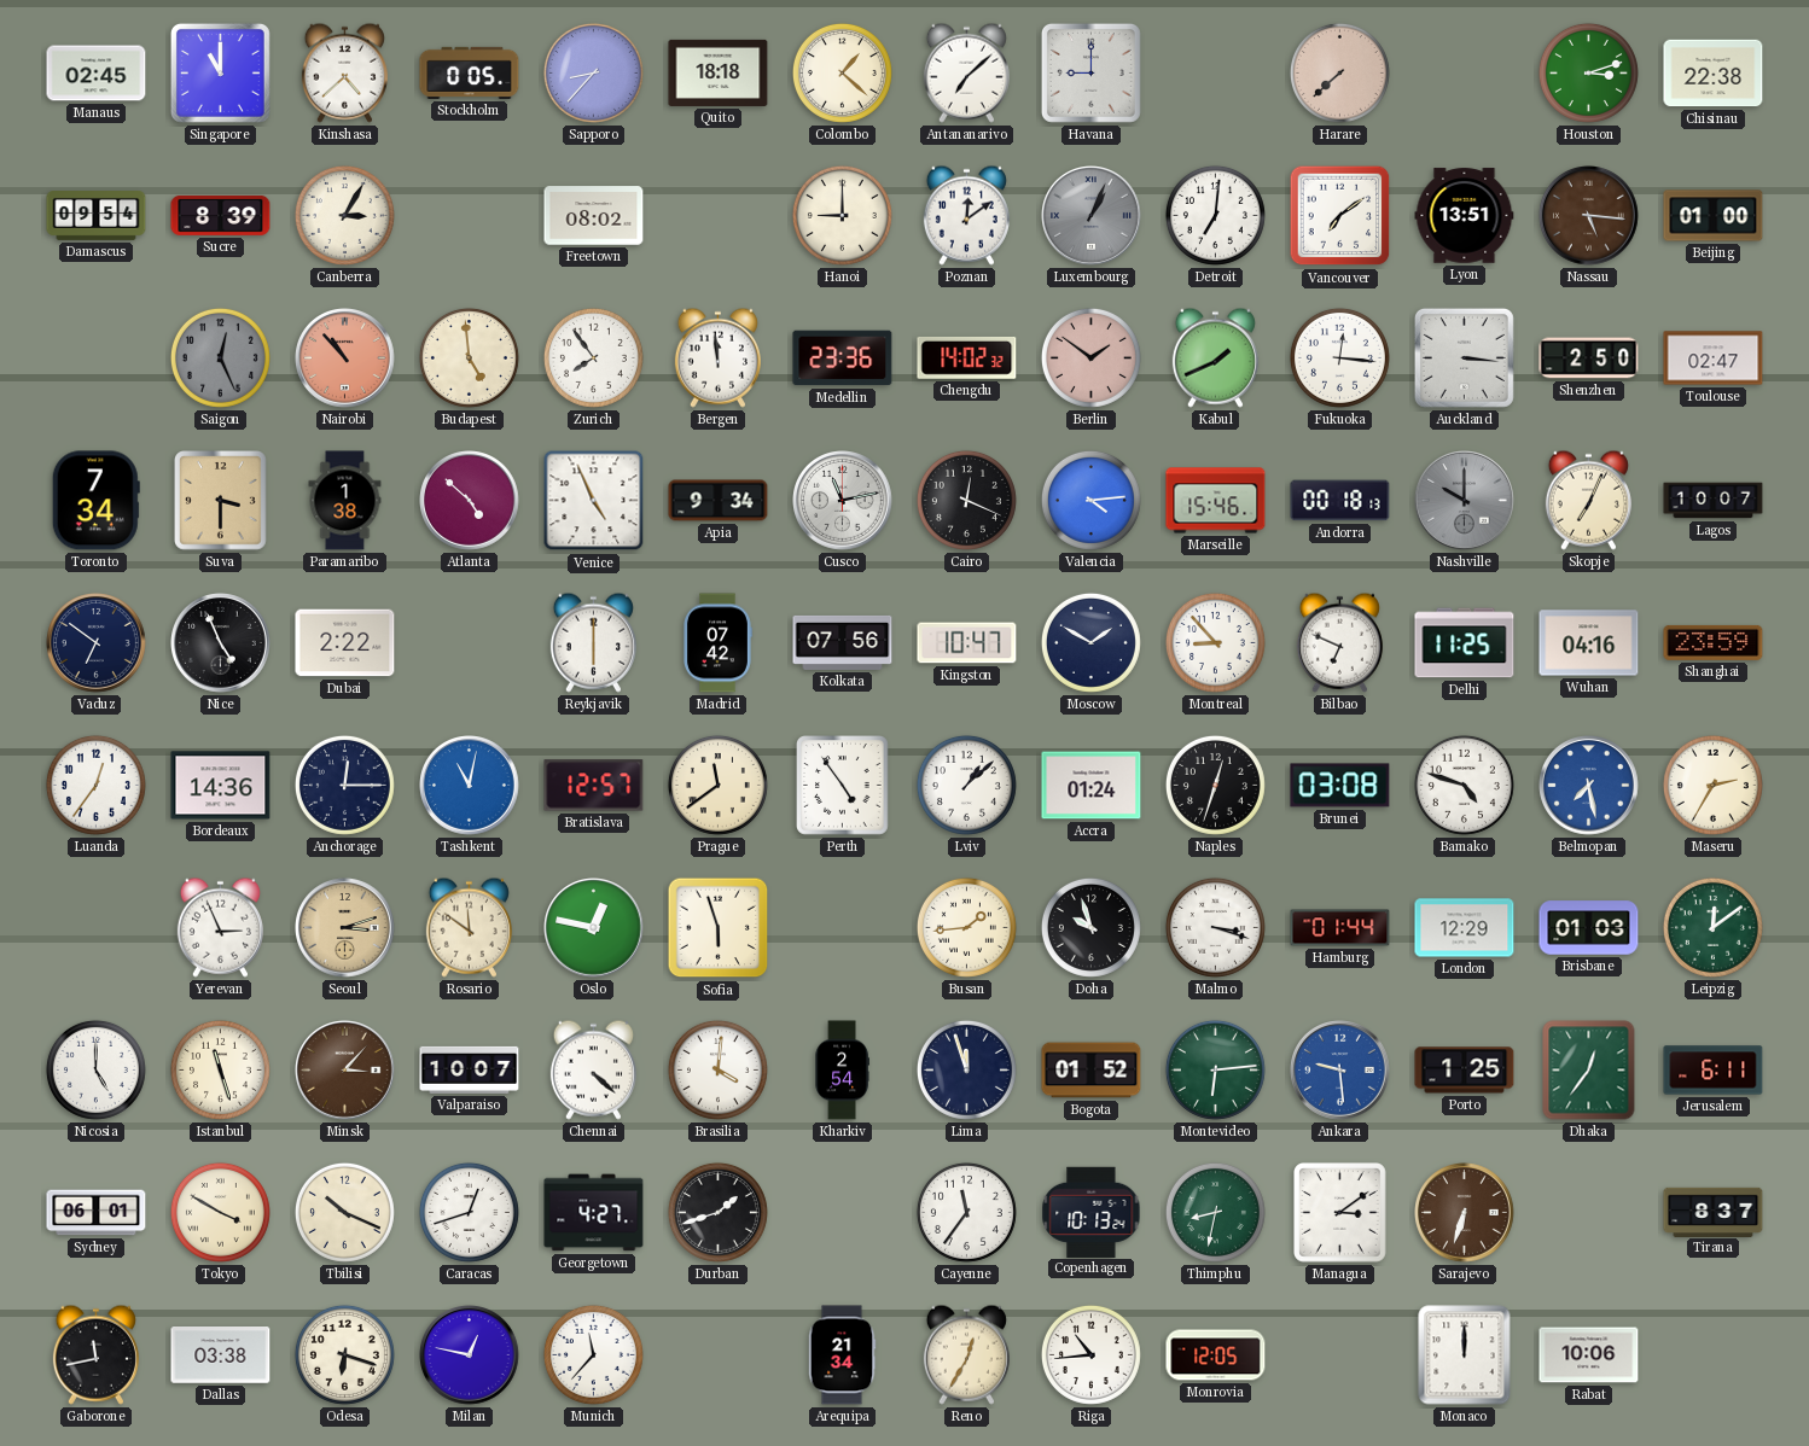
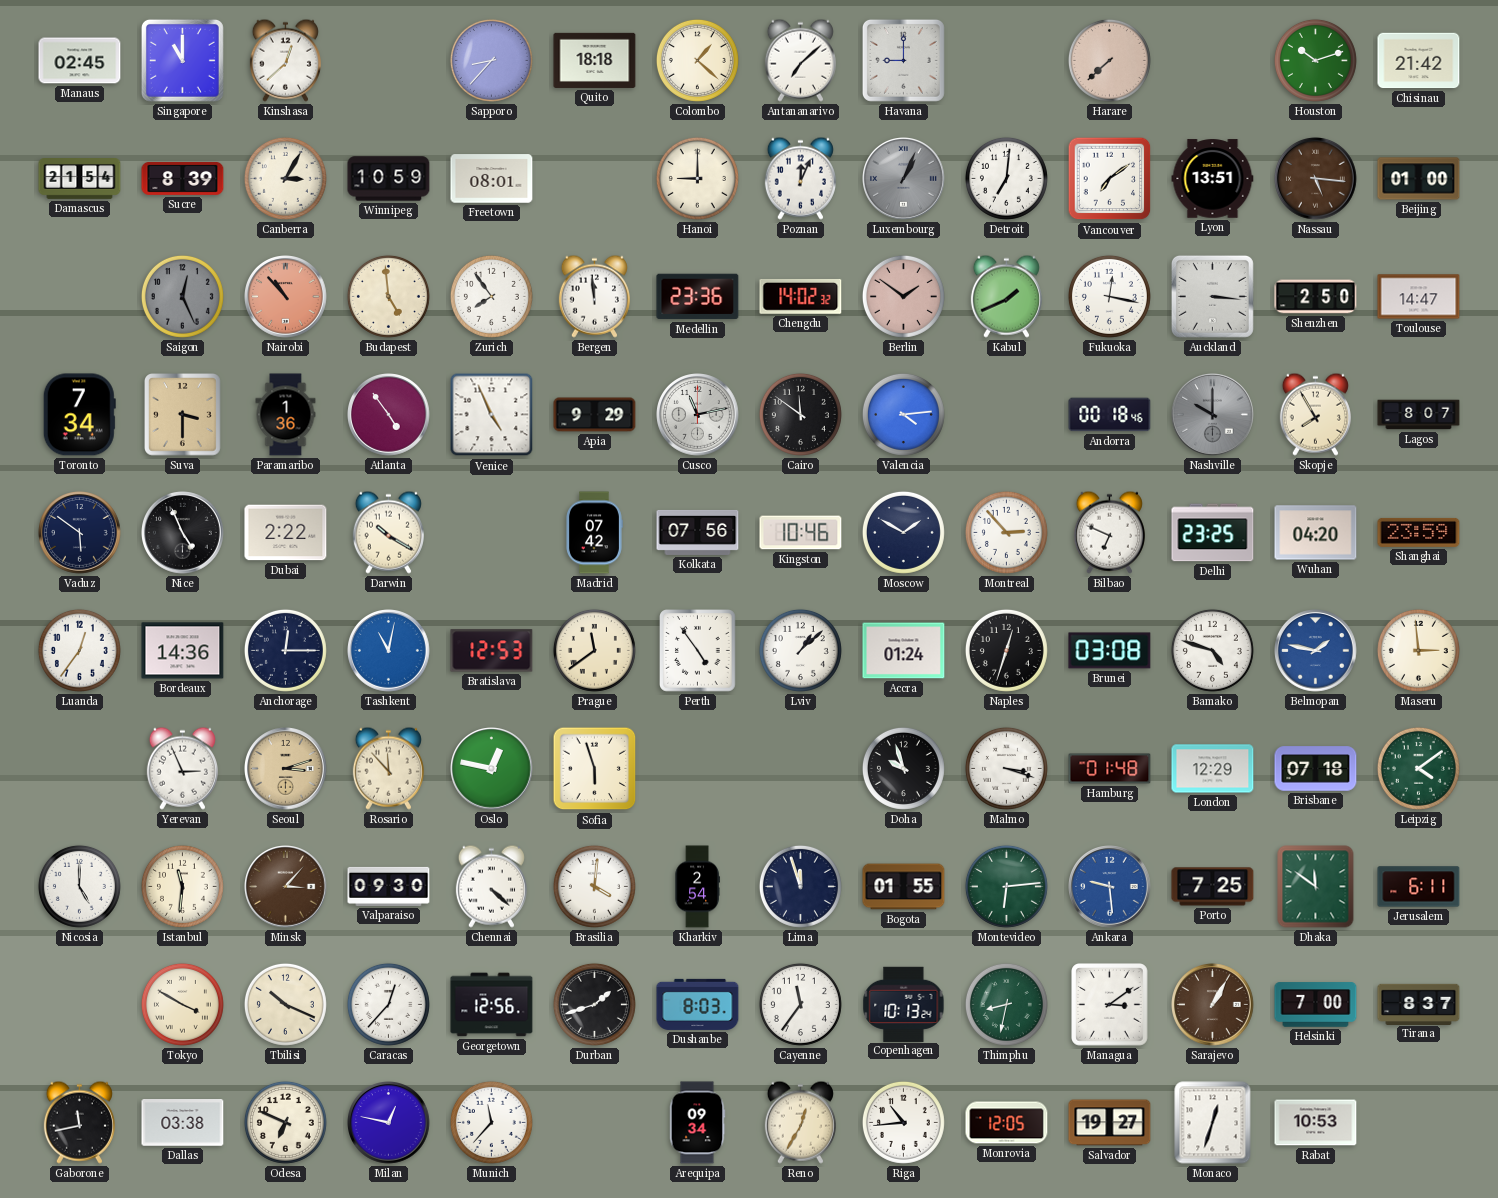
Kinshasa: 4:38 -> 12:38 (285, 60)
Stockholm: 0:05 -> none (470, 72)
Houston: 3:12 -> 10:12 (1315, 60)
Chisinau: 22:38 -> 21:42 (1419, 61)
Damascus: 09:54 -> 21:54 (80, 179)
Winnipeg: none -> 10:59 (389, 179)
Freetown: 08:02 -> 08:01 (492, 179)
Poznan: 12:09 -> 12:04 (800, 178)
Fukuoka: 12:16 -> 12:17 (1109, 296)
Toulouse: 02:47 -> 14:47 (1419, 297)
Paramaribo: 1:38 -> 1:36 (286, 415)
Atlanta: 4:52 -> 4:54 (389, 415)
Apia: 9:34 -> 9:29 (595, 415)
Cairo: 12:19 -> 11:51 (800, 414)
Marseille: 15:46 -> none (1216, 501)
Andorra: 00:18:13 -> 00:18:46 (1110, 415)
Skopje: 7:04 -> 7:55 (1315, 414)
Lagos: 10:07 -> 8:07 (1419, 415)
Vaduz: 6:51 -> 5:51 (80, 533)
Darwin: none -> 10:20 (388, 532)
Reykjavik: 6:00 -> none (593, 642)
Kingston: 10:47 -> 10:46 (801, 533)
Montreal: 8:53 -> 2:53 (1006, 532)
Delhi: 11:25 -> 23:25 (1213, 533)
Wuhan: 04:16 -> 04:20 (1316, 533)
Bratislava: 12:57 -> 12:53 (492, 651)
Belmopan: 7:28 -> 1:47 (1316, 651)
Maseru: 2:35 -> 2:59 (1418, 650)
Rosario: 11:51 -> 11:53 (388, 768)
Busan: 1:44 -> none (966, 927)
Hamburg: 01:44 -> 01:48 (1110, 769)
Brisbane: 01:03 -> 07:18 (1316, 769)
Leipzig: 12:09 -> 4:09 (1418, 768)
Istanbul: 11:27 -> 11:31 (182, 886)
Valparaiso: 10:07 -> 09:30 (389, 886)
Bogota: 01:52 -> 01:55 (904, 887)
Porto: 1:25 -> 7:25 (1213, 887)
Dhaka: 12:36 -> 11:51 (1316, 887)
Sydney: 06:01 -> none (97, 1213)
Caracas: 12:42 -> 12:37 (388, 1004)
Georgetown: 4:27 -> 12:56 (492, 1005)
Dushanbe: none -> 8:03 (698, 1004)
Sarajevo: 6:33 -> 1:05 (1213, 1005)
Helsinki: none -> 7:00 (1316, 1005)
Odesa: 6:18 -> 6:49 (285, 1122)
Arequipa: 21:34 -> 09:34 (697, 1123)
Salvador: none -> 19:27 (1110, 1123)
Monaco: 12:00 -> 12:33 (1213, 1123)
Rabat: 10:06 -> 10:53 (1316, 1123)
